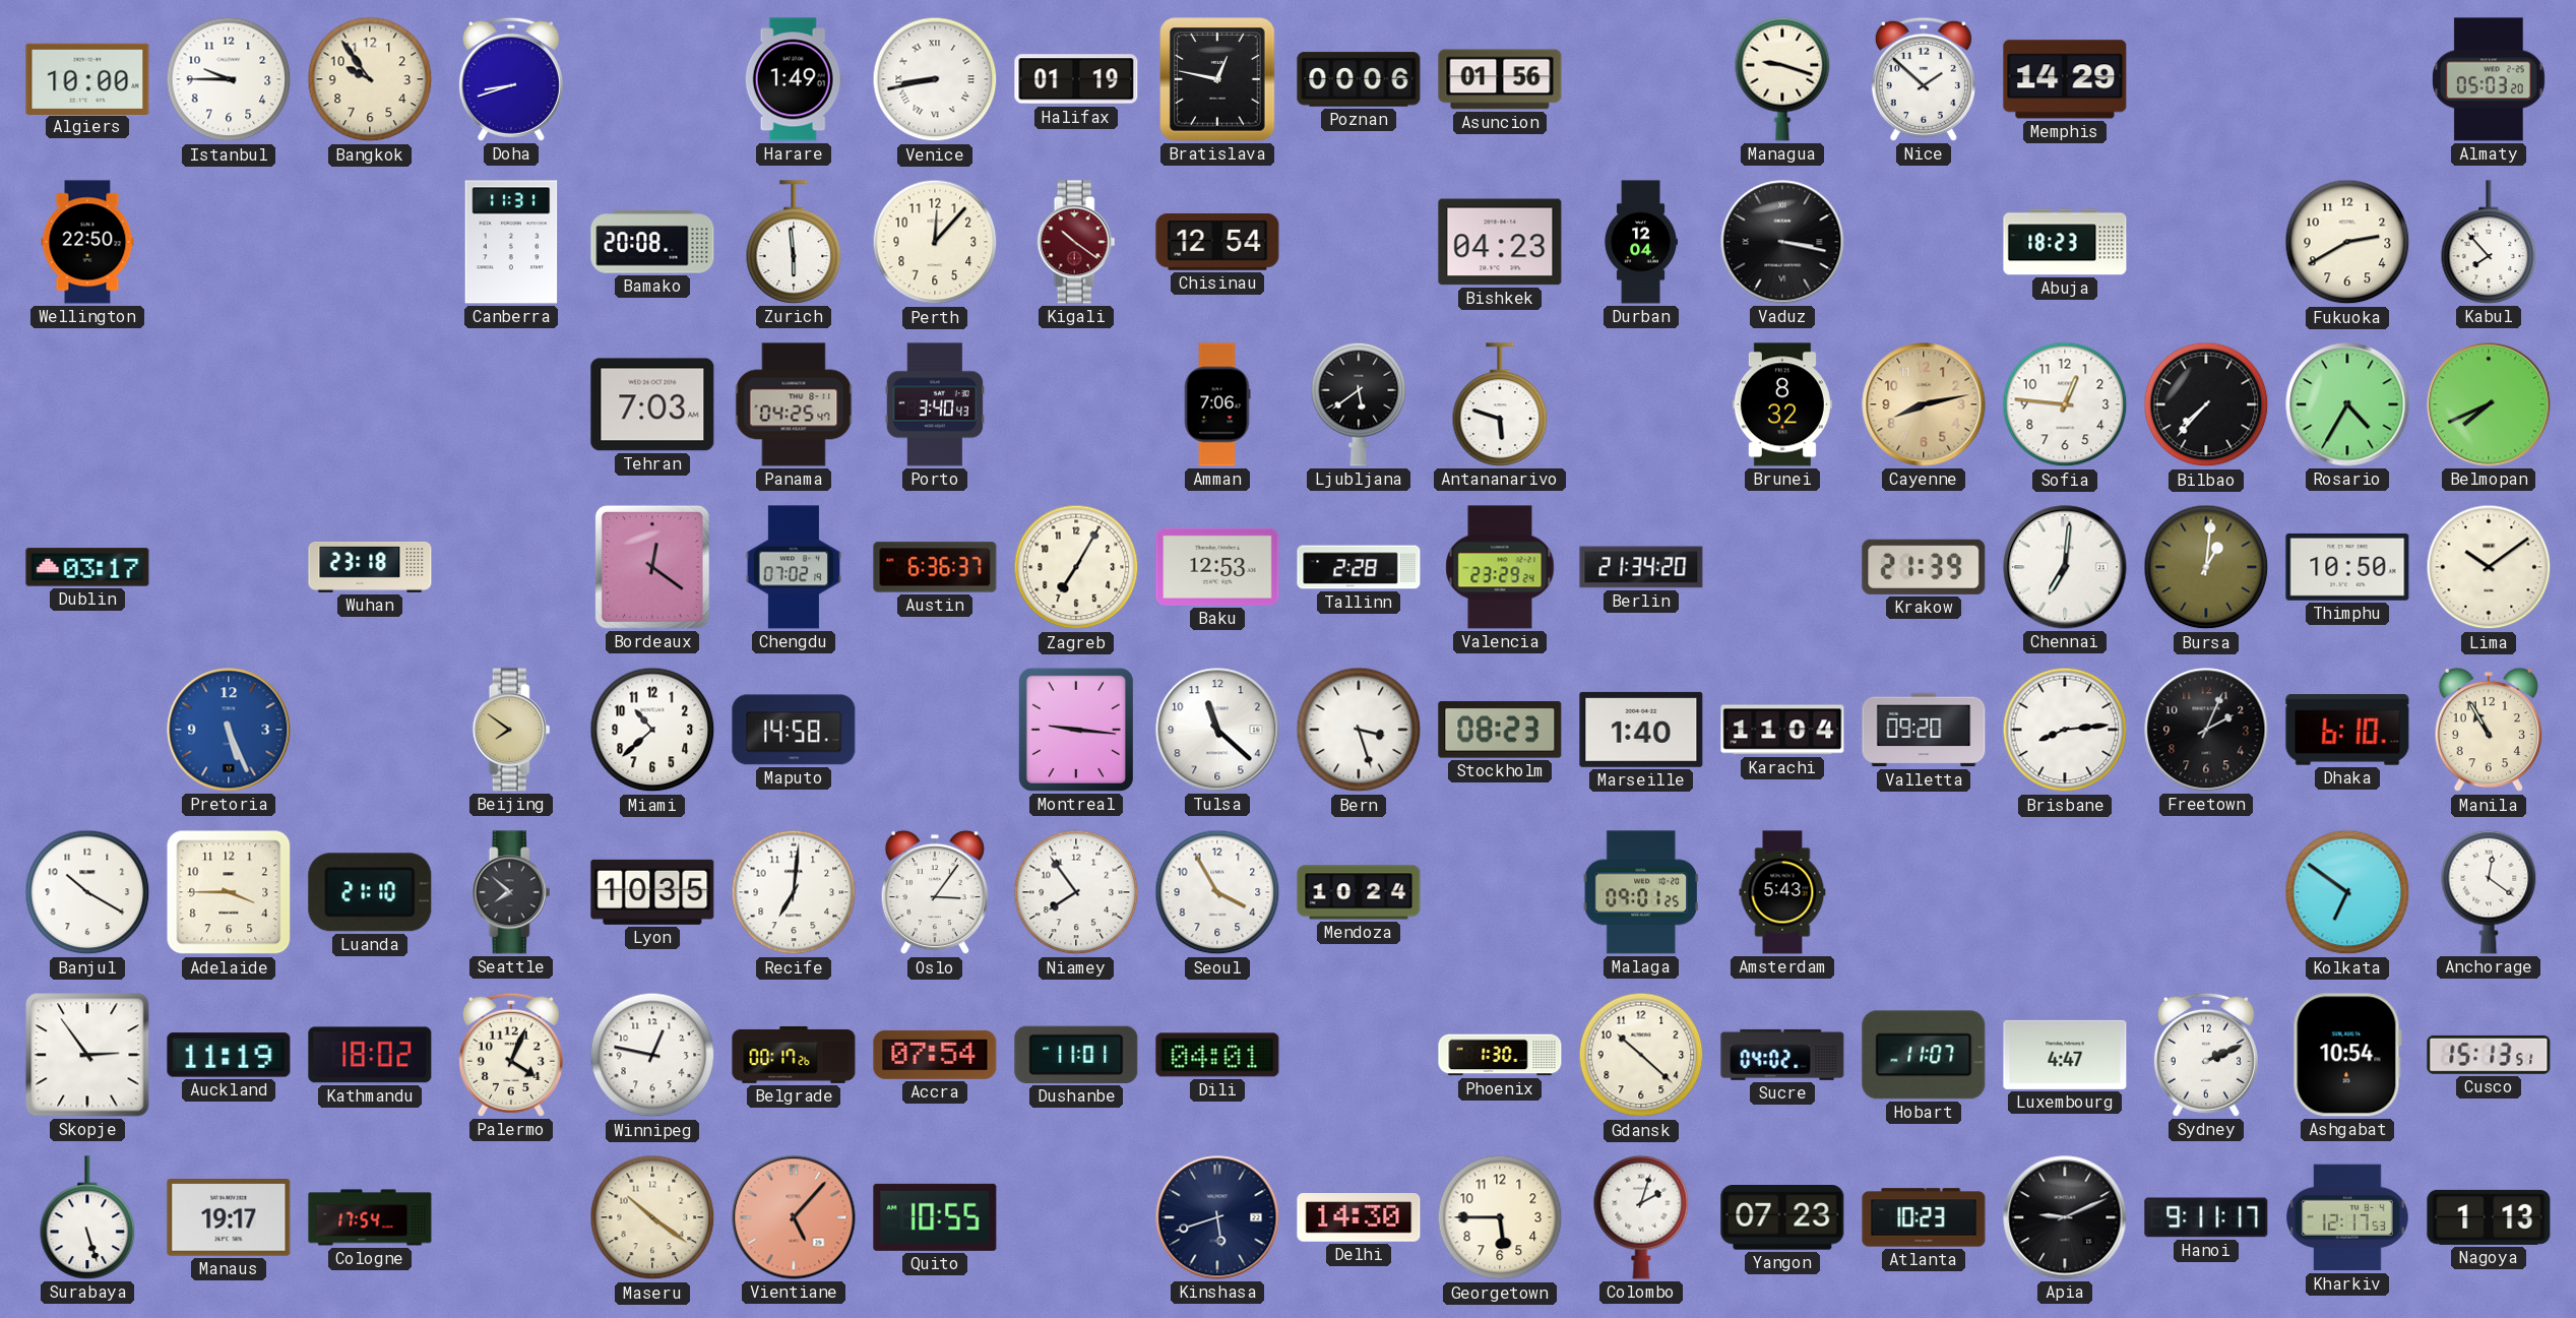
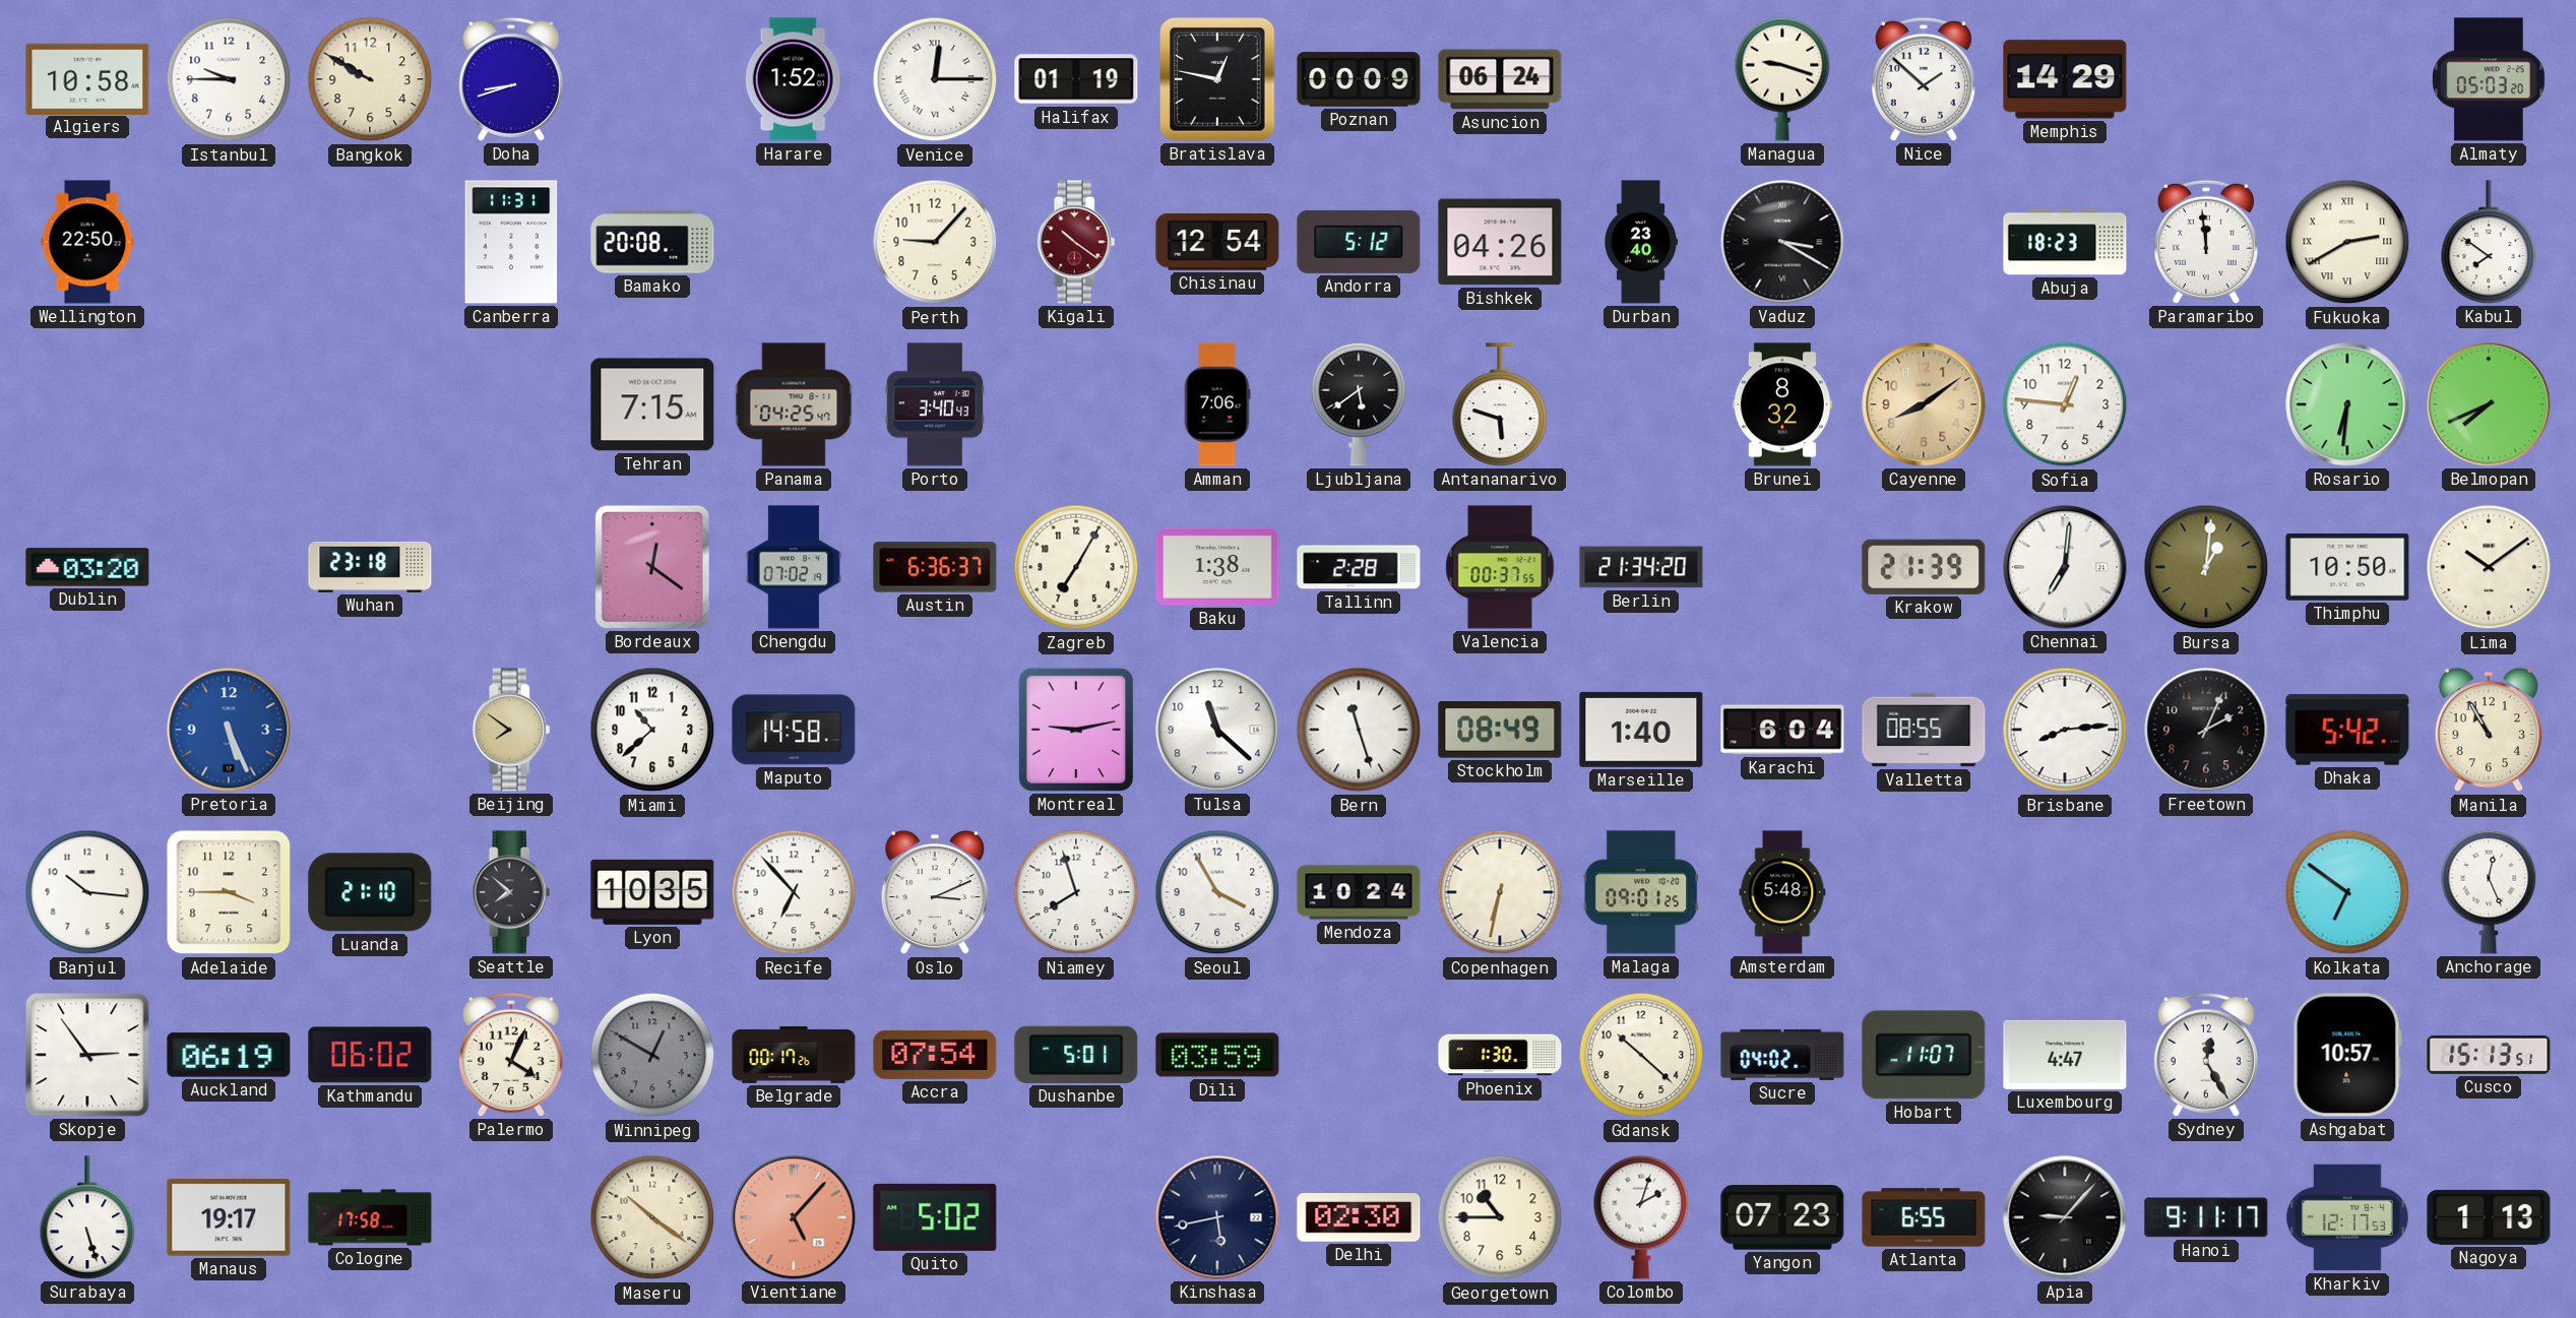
Algiers: 10:00 -> 10:58 (87, 78)
Bangkok: 9:54 -> 9:50 (370, 79)
Harare: 1:49 -> 1:52 (794, 79)
Venice: 8:43 -> 12:15 (935, 79)
Poznan: 00:06 -> 00:09 (1359, 79)
Asuncion: 01:56 -> 06:24 (1500, 79)
Zurich: 5:59 -> none (794, 242)
Perth: 12:07 -> 9:07 (935, 242)
Andorra: none -> 5:12 (1359, 242)
Bishkek: 04:23 -> 04:26 (1500, 242)
Durban: 12:04 -> 23:40 (1641, 242)
Vaduz: 3:17 -> 3:20 (1782, 242)
Paramaribo: none -> 11:59 (2206, 242)
Fukuoka numerals: Arabic -> Roman (2347, 242)
Kabul: 7:53 -> 7:51 (2489, 242)
Tehran: 7:03 -> 7:15 (652, 404)
Cayenne: 8:13 -> 8:09 (1924, 404)
Bilbao: 7:37 -> none (2206, 404)
Rosario: 4:35 -> 6:31 (2347, 404)
Dublin: 03:17 -> 03:20 (87, 567)
Baku: 12:53 -> 1:38 (1217, 567)
Valencia: 23:29 -> 00:37 (1500, 567)
Montreal: 9:16 -> 9:13 (1076, 730)
Bern: 3:27 -> 11:27 (1359, 730)
Stockholm: 08:23 -> 08:49 (1500, 730)
Karachi: 11:04 -> 6:04 (1782, 730)
Valletta: 09:20 -> 08:55 (1924, 730)
Dhaka: 6:10 -> 5:42 (2347, 730)
Banjul: 10:20 -> 10:16 (87, 892)
Recife: 7:01 -> 6:53 (794, 892)
Oslo: 3:06 -> 3:11 (934, 892)
Niamey: 7:54 -> 7:57 (1076, 892)
Copenhagen: none -> 6:32 (1500, 892)
Amsterdam: 5:43 -> 5:48 (1782, 892)
Anchorage: 12:21 -> 12:26 (2489, 892)
Auckland: 11:19 -> 06:19 (229, 1055)
Kathmandu: 18:02 -> 06:02 (370, 1055)
Winnipeg: 12:47 -> 12:50 (652, 1055)
Winnipeg dial: white -> grey (652, 1055)
Dushanbe: 11:01 -> 5:01 (1076, 1055)
Dili: 04:01 -> 03:59 (1217, 1055)
Sydney: 2:11 -> 12:25 (2206, 1055)
Ashgabat: 10:54 -> 10:57 (2347, 1055)
Cologne: 17:54 -> 17:58 (370, 1217)
Quito: 10:55 -> 5:02 (935, 1217)
Kinshasa: 5:42 -> 5:43 (1217, 1217)
Delhi: 14:30 -> 02:30 (1359, 1218)
Georgetown: 5:45 -> 10:45 (1500, 1217)
Atlanta: 10:23 -> 6:55 (1924, 1217)
Apia: 9:11 -> 9:07 (2065, 1217)
